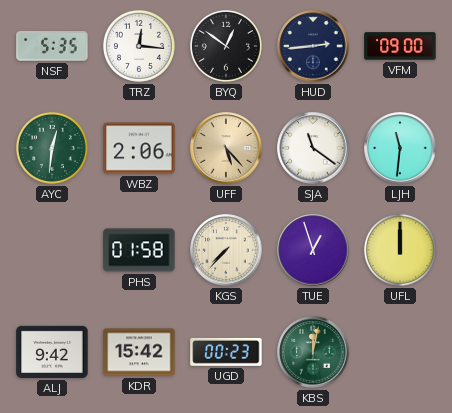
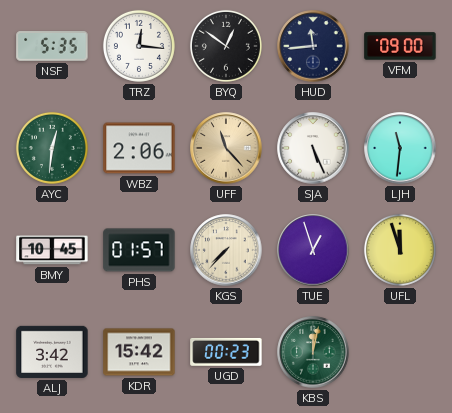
HUD: 2:44 -> 11:44 (313, 46)
UFF: 5:23 -> 11:23 (226, 148)
SJA: 11:21 -> 5:26 (313, 148)
BMY: none -> 10:45 (52, 250)
PHS: 01:58 -> 01:57 (139, 250)
UFL: 12:00 -> 11:57 (400, 250)
ALJ: 9:42 -> 3:42 (52, 352)
